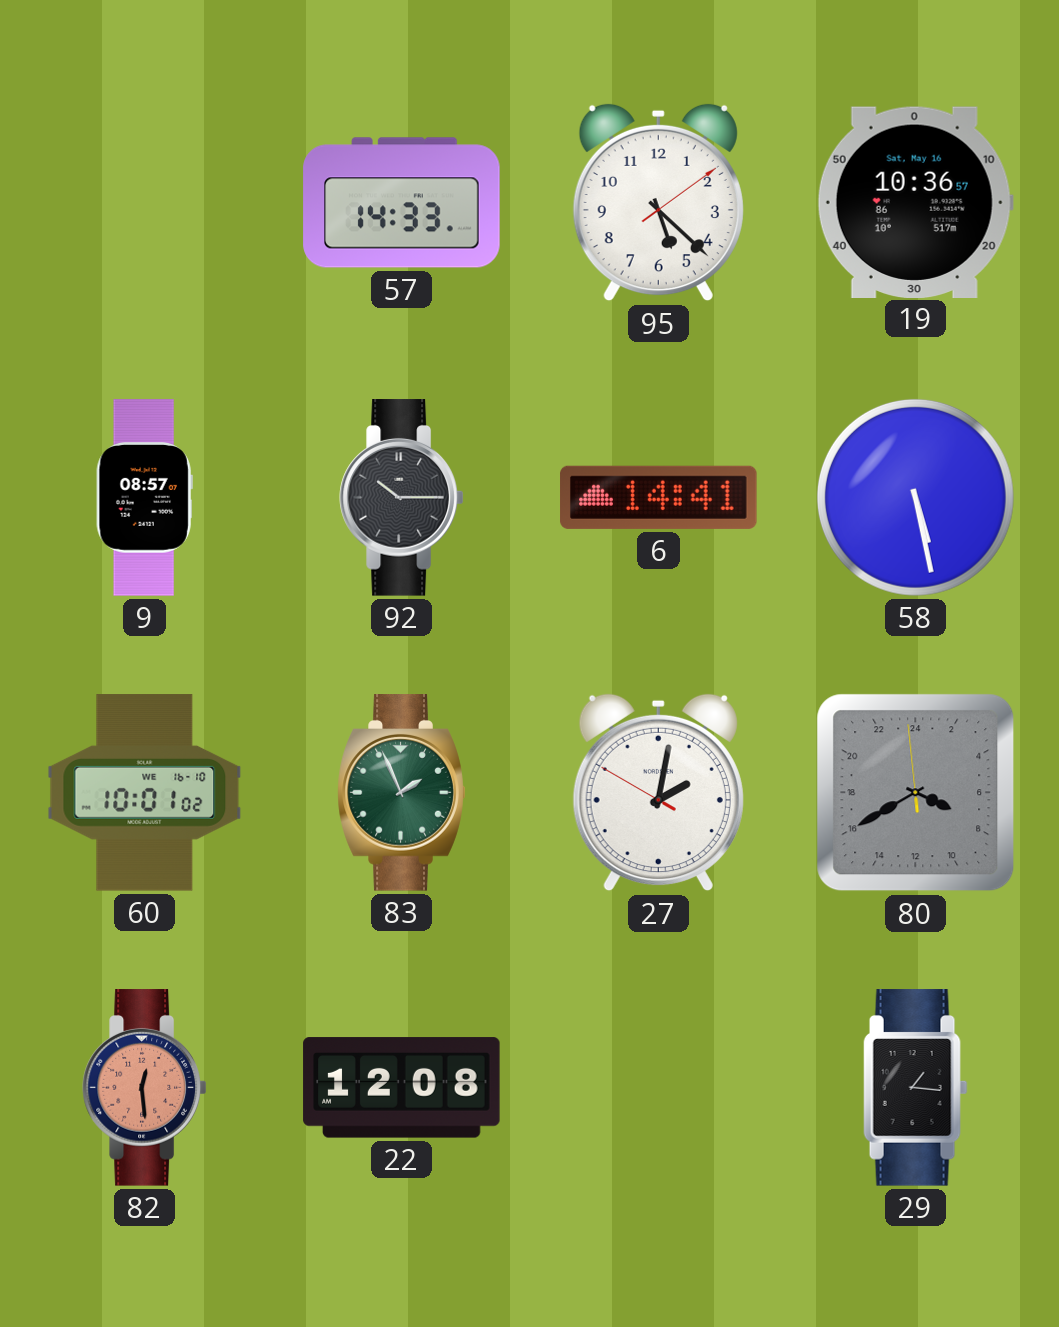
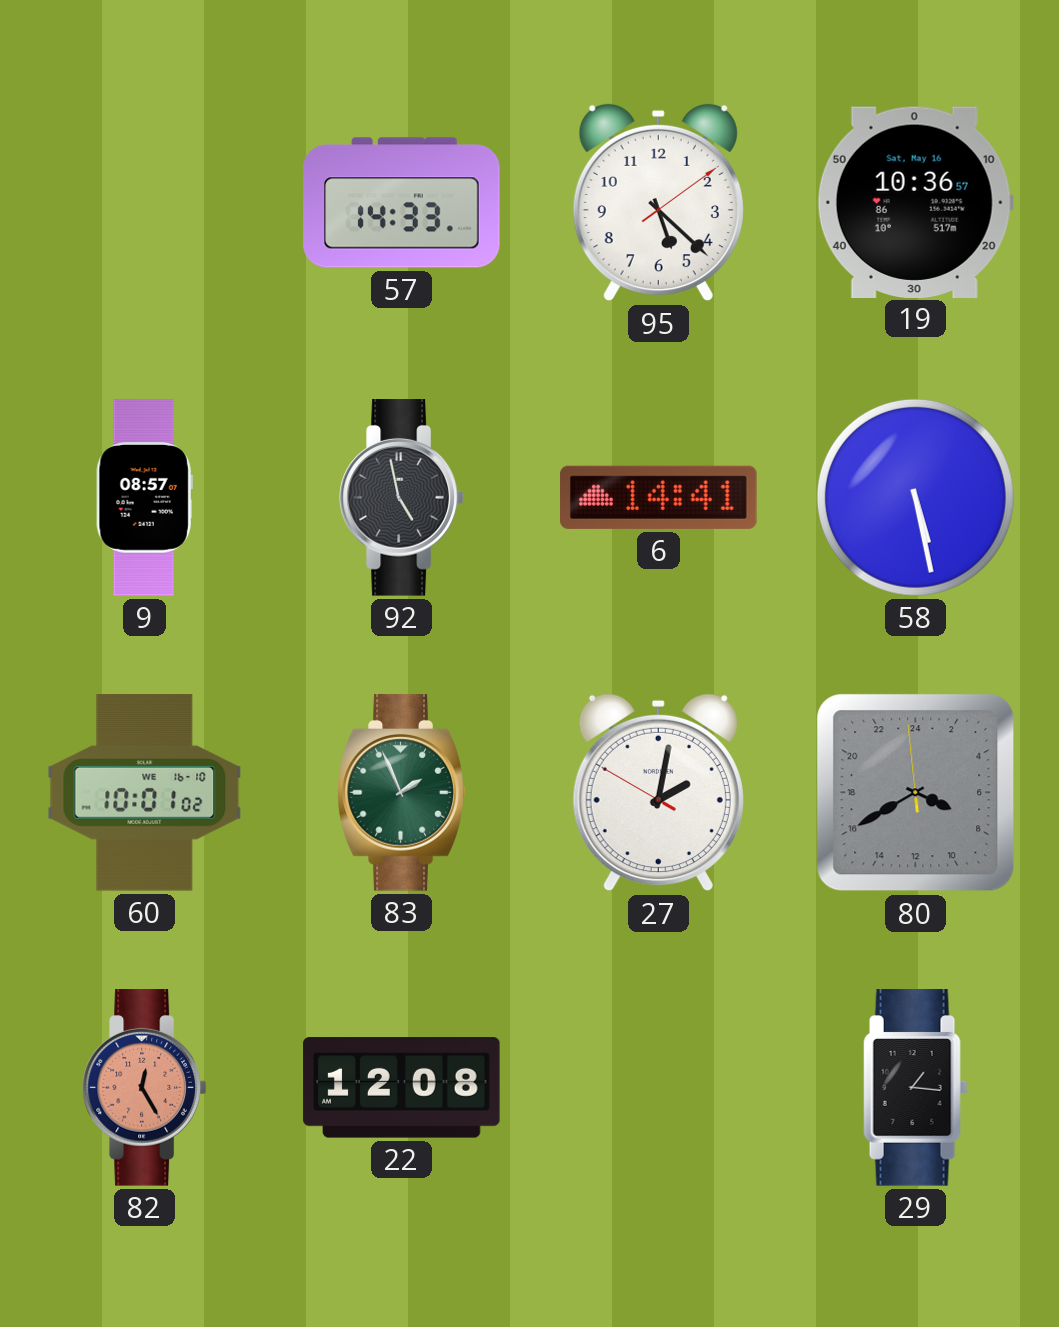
92: 10:15 -> 4:58 (402, 498)
82: 12:29 -> 12:25 (145, 1088)
